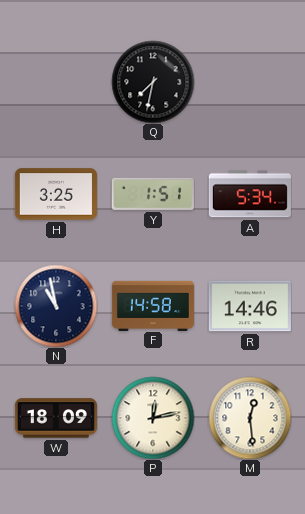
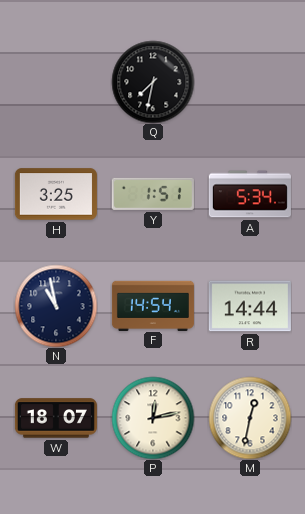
F: 14:58 -> 14:54 (153, 305)
R: 14:46 -> 14:44 (250, 306)
W: 18:09 -> 18:07 (56, 418)
M: 12:29 -> 12:32 (250, 418)
